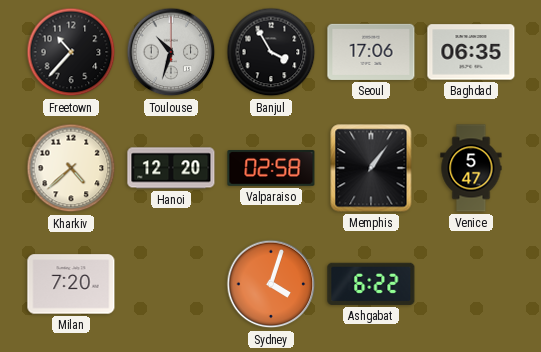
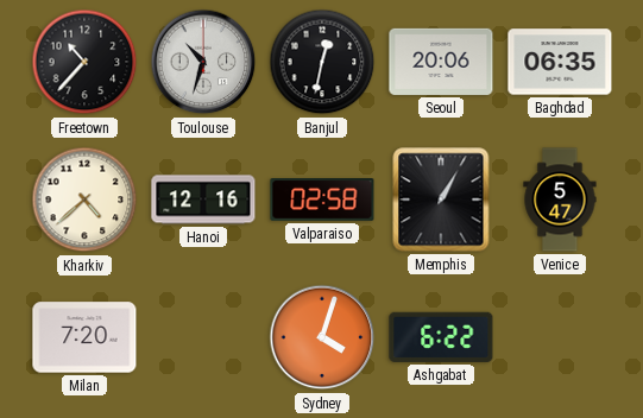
Banjul: 3:55 -> 12:32 (322, 62)
Seoul: 17:06 -> 20:06 (441, 62)
Hanoi: 12:20 -> 12:16 (203, 199)
Memphis: 1:06 -> 1:05 (441, 199)
